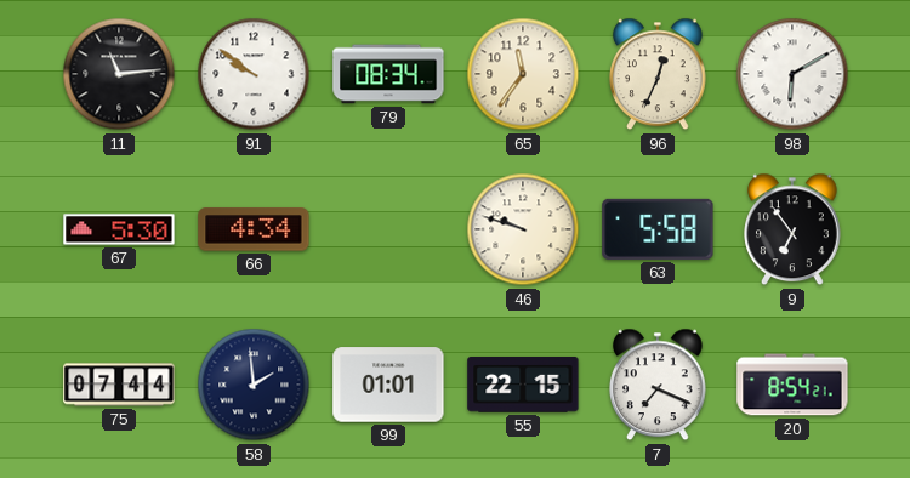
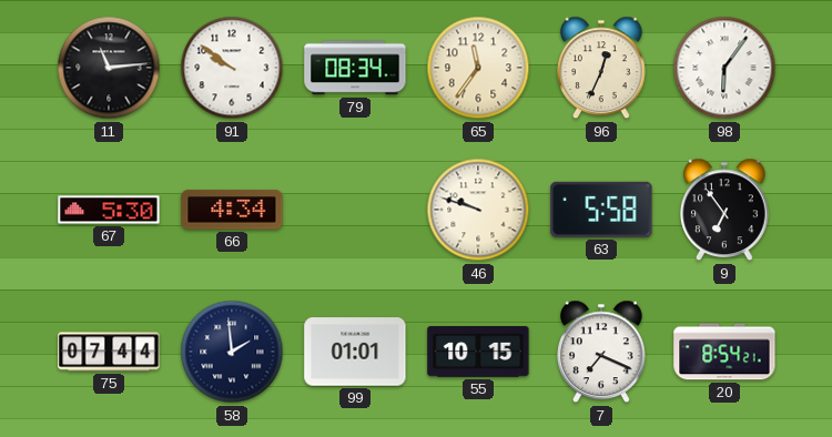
98: 6:10 -> 6:06 (724, 68)
55: 22:15 -> 10:15 (478, 353)
